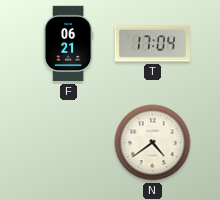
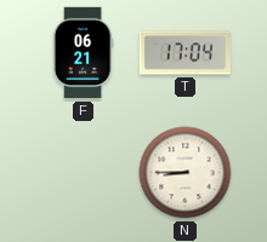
N: 4:39 -> 8:45 (186, 173)
